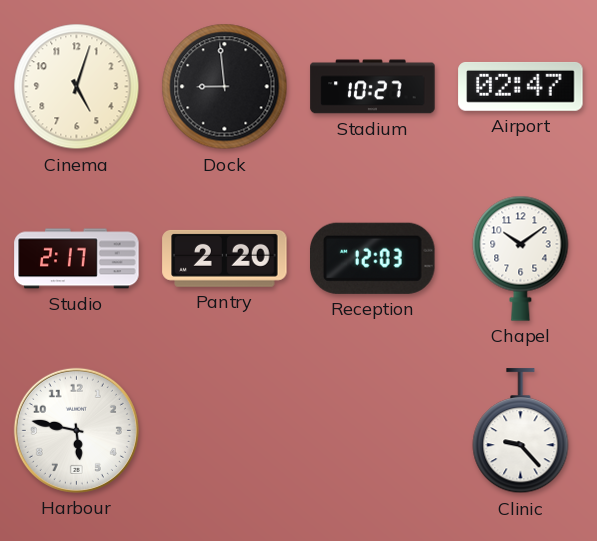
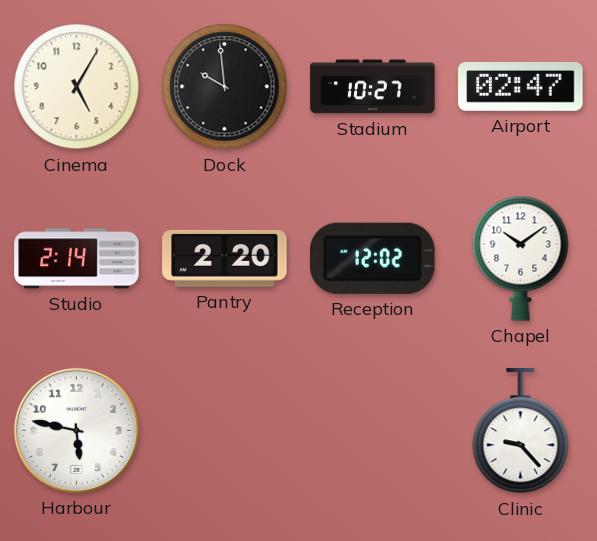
Cinema: 5:03 -> 5:05 (77, 87)
Dock: 8:59 -> 9:59 (225, 87)
Studio: 2:17 -> 2:14 (77, 259)
Reception: 12:03 -> 12:02 (373, 258)
